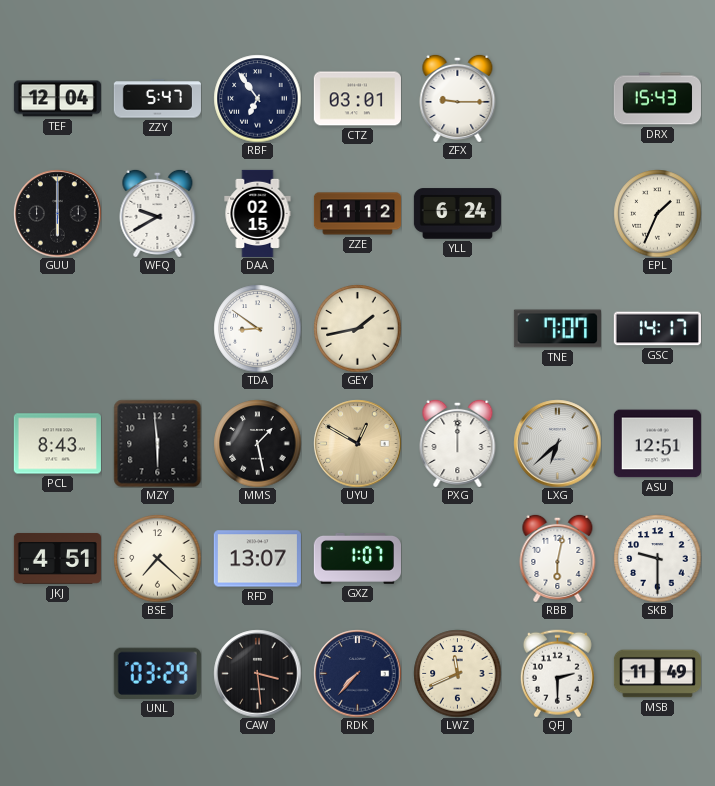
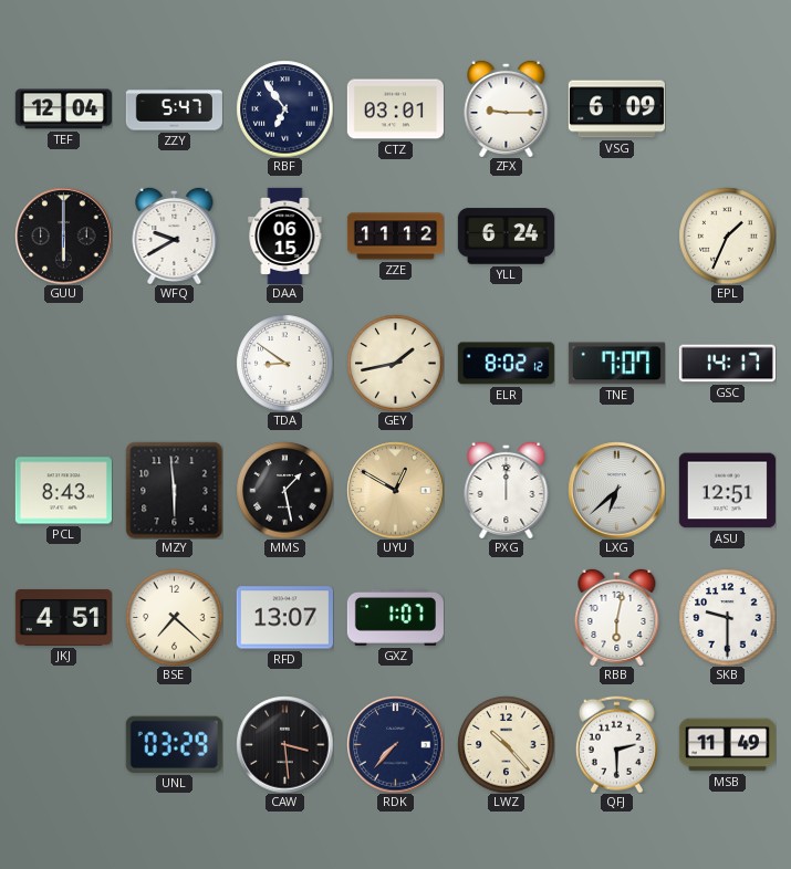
VSG: none -> 6:09 (616, 109)
DRX: 15:43 -> none (657, 99)
DAA: 02:15 -> 06:15 (285, 235)
ELR: none -> 8:02 (506, 364)
LWZ: 11:41 -> 10:23 (506, 744)
